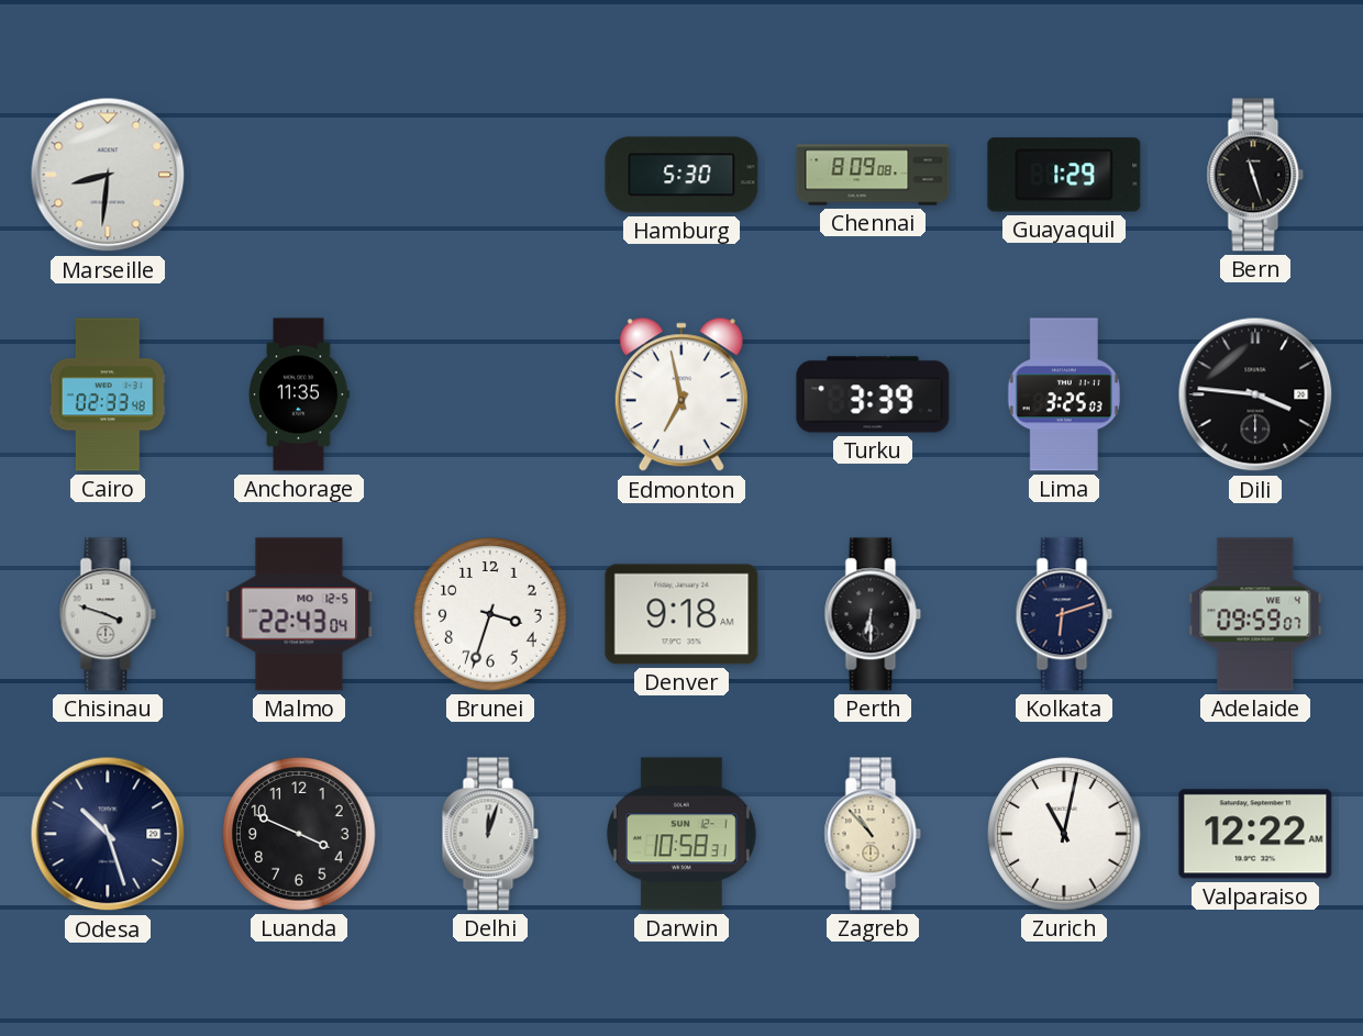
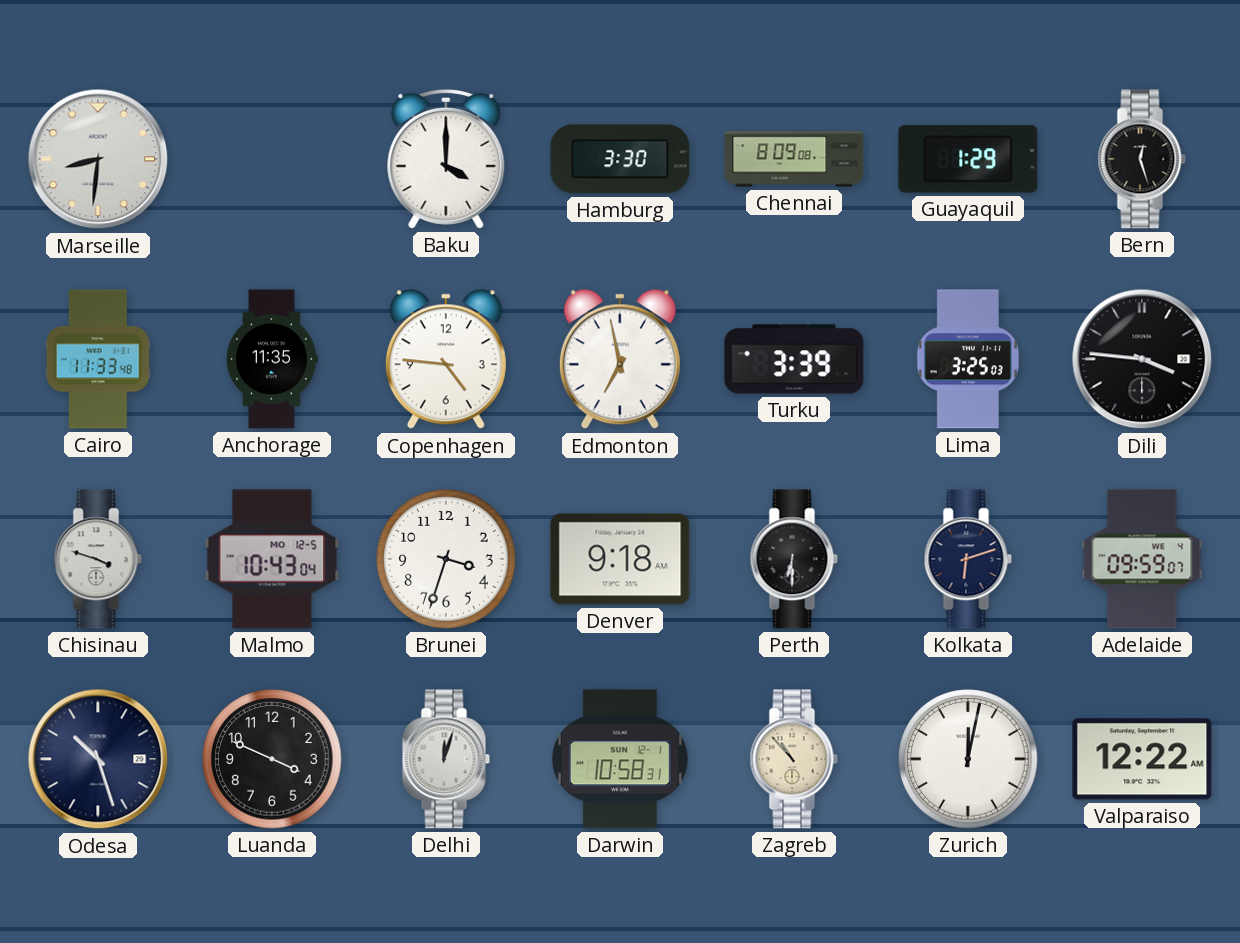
Baku: none -> 4:00 (446, 159)
Hamburg: 5:30 -> 3:30 (620, 159)
Bern: 11:27 -> 12:27 (1142, 159)
Cairo: 02:33 -> 11:33 (98, 359)
Copenhagen: none -> 4:46 (446, 360)
Malmo: 22:43 -> 10:43 (272, 559)
Zurich: 11:02 -> 12:02 (968, 759)
